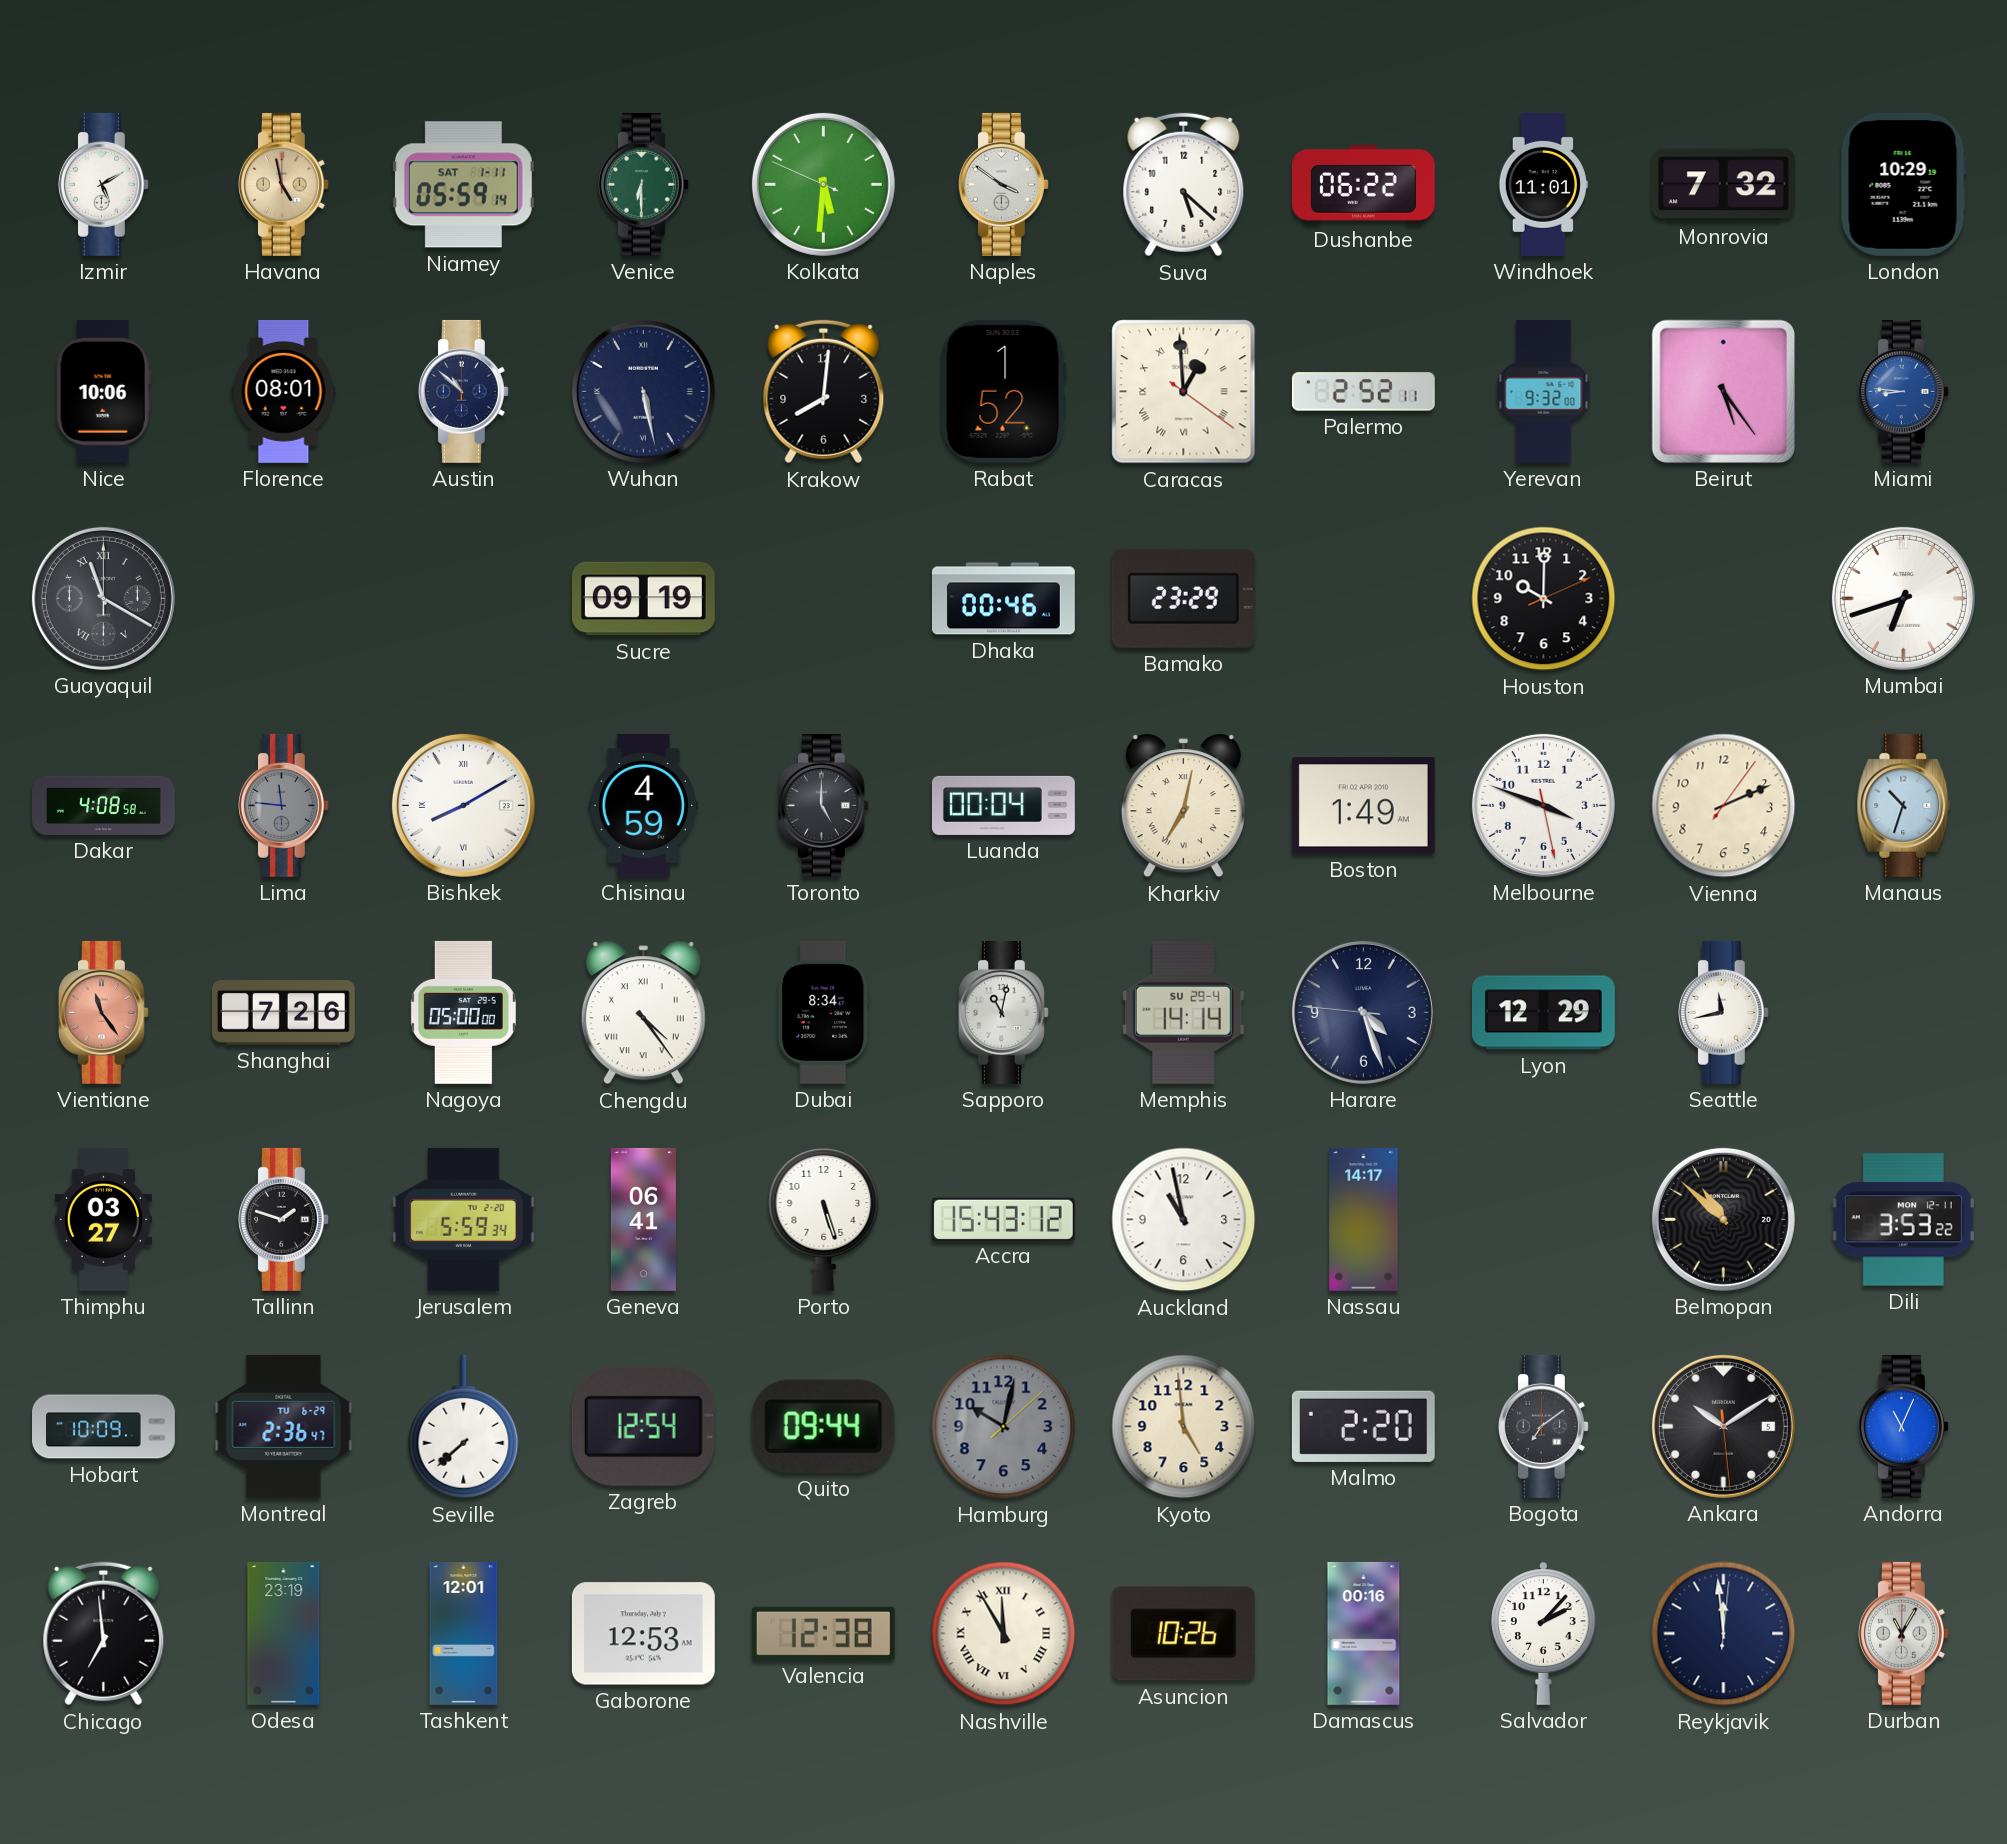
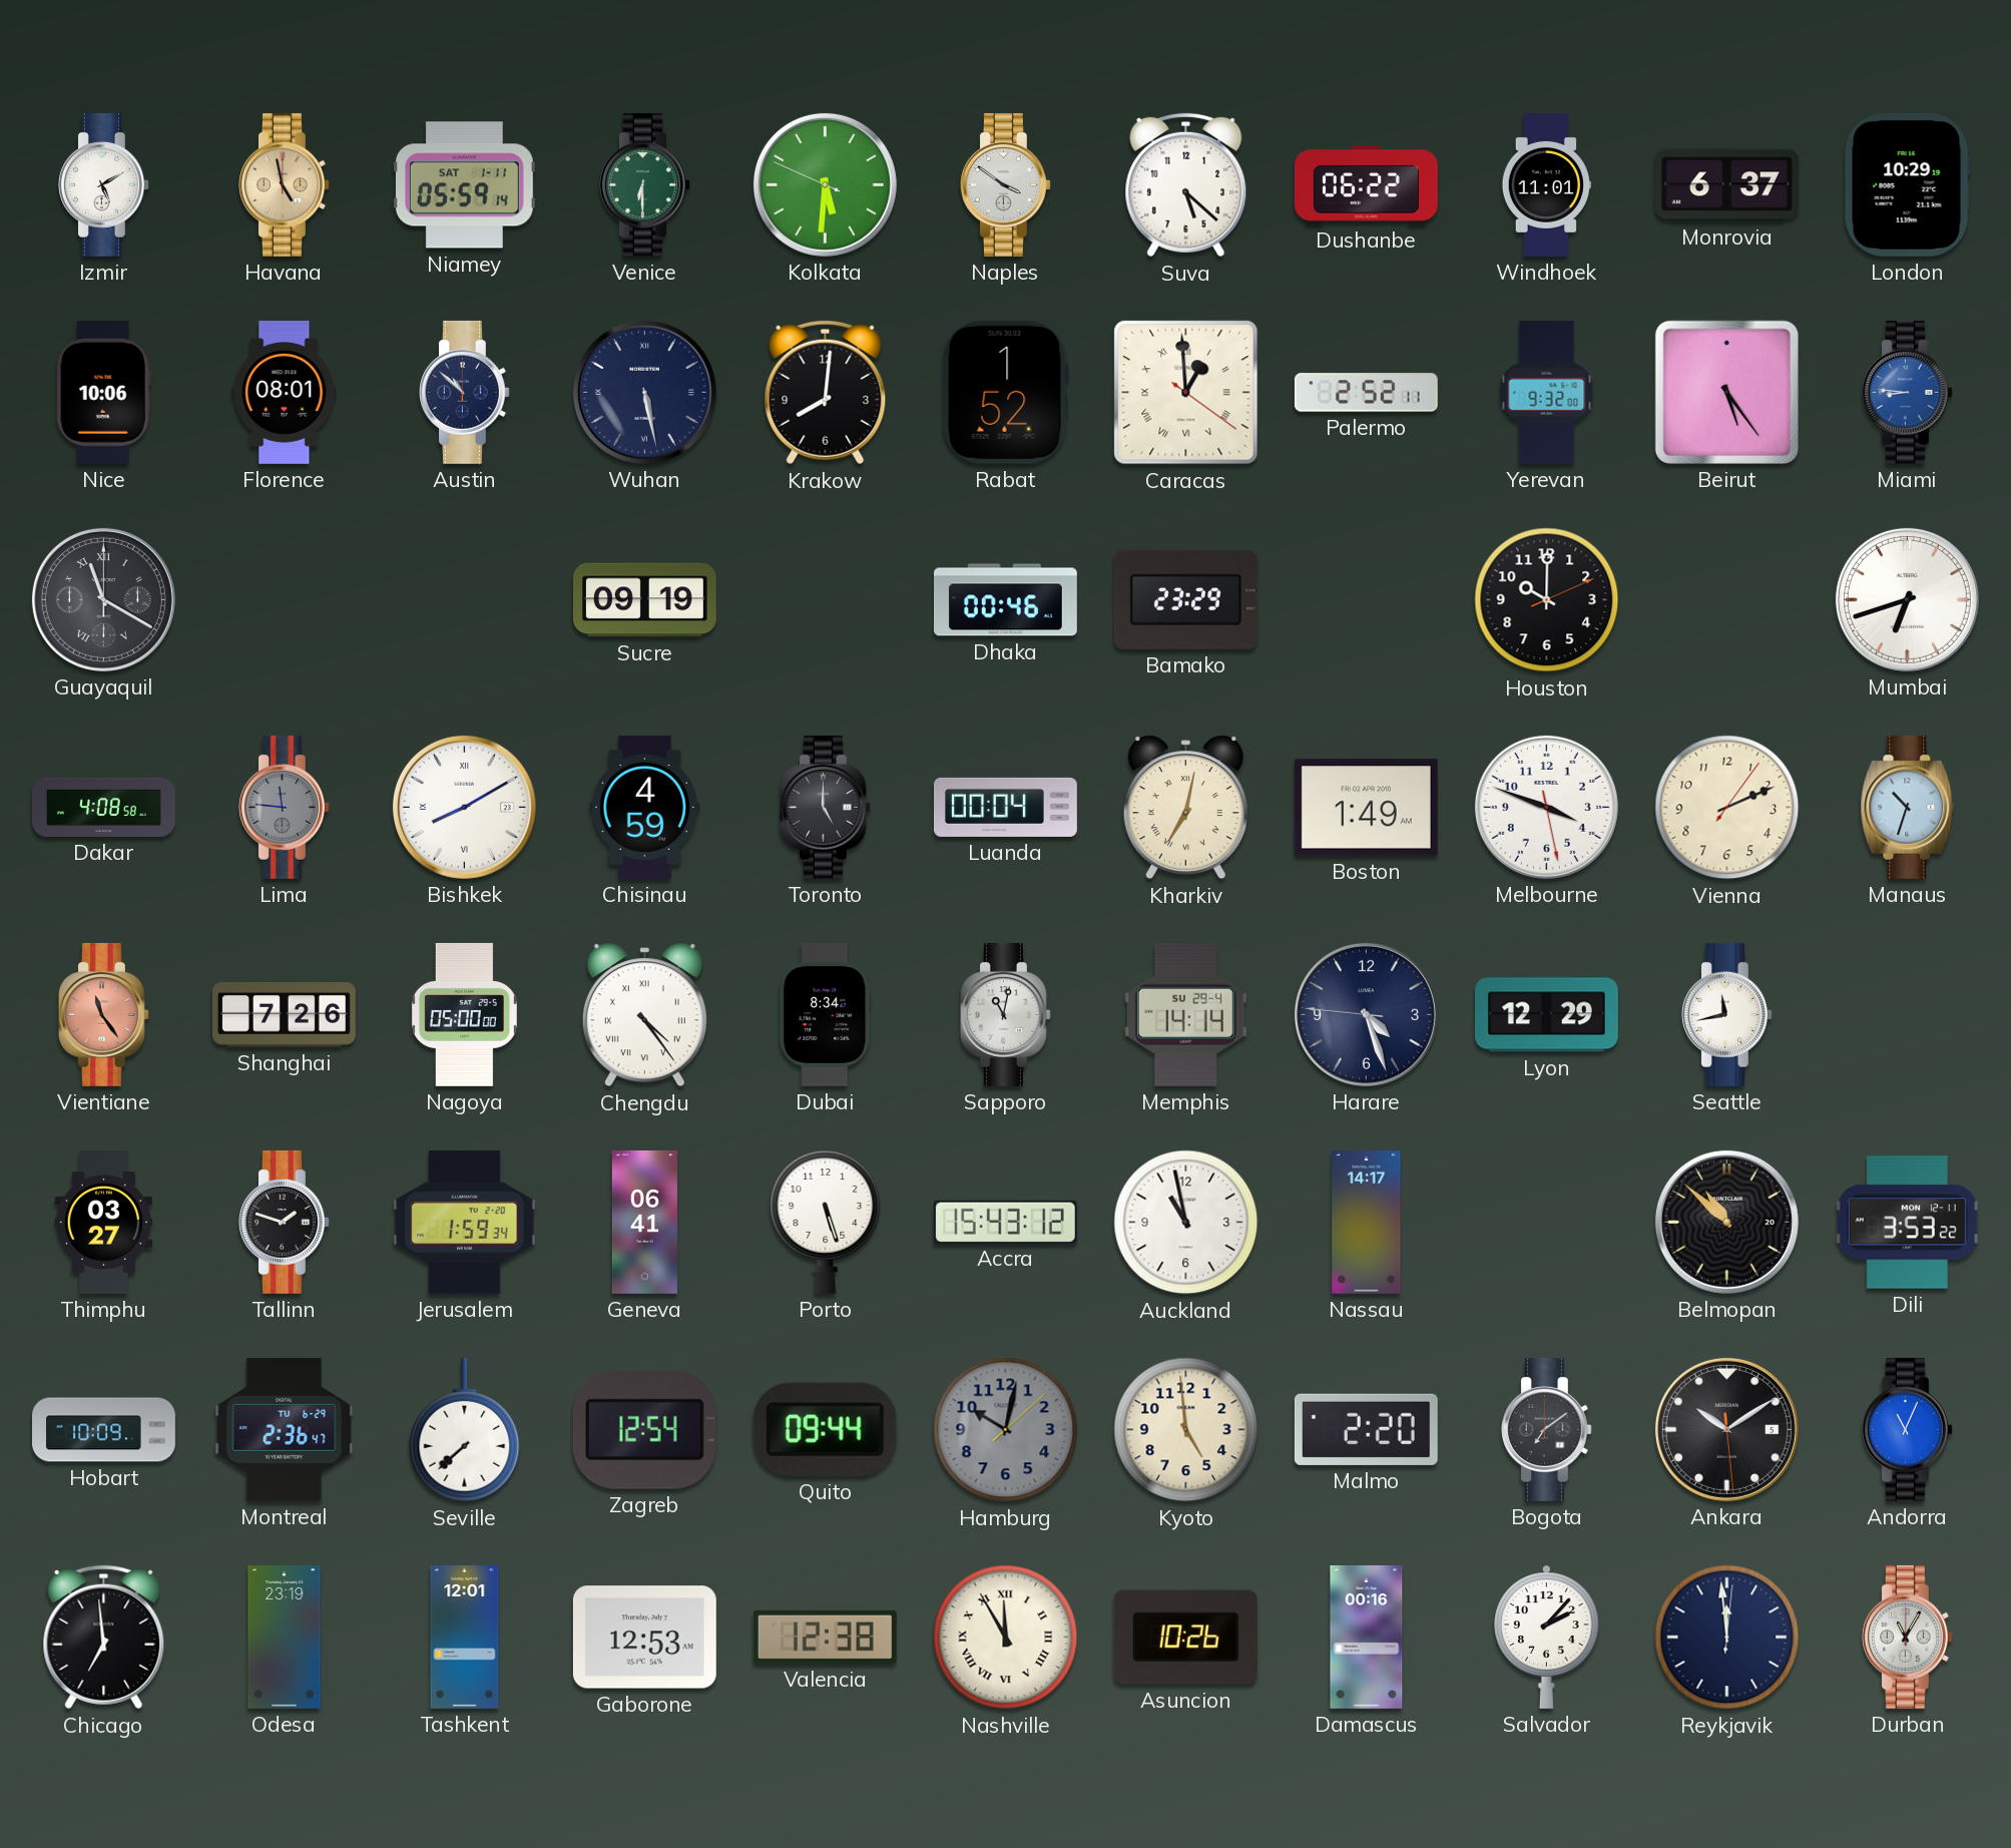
Monrovia: 7:32 -> 6:37 (1726, 185)
Jerusalem: 5:59 -> 1:59 (465, 1222)
